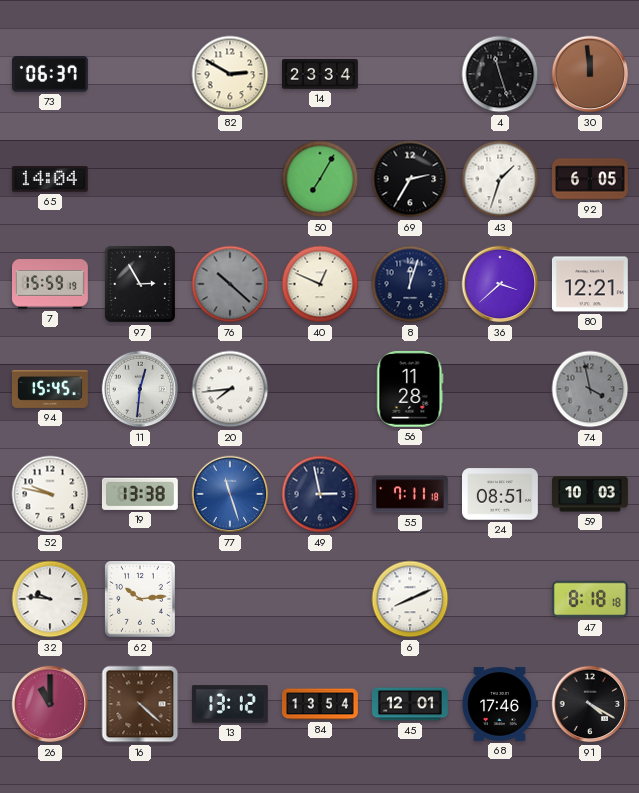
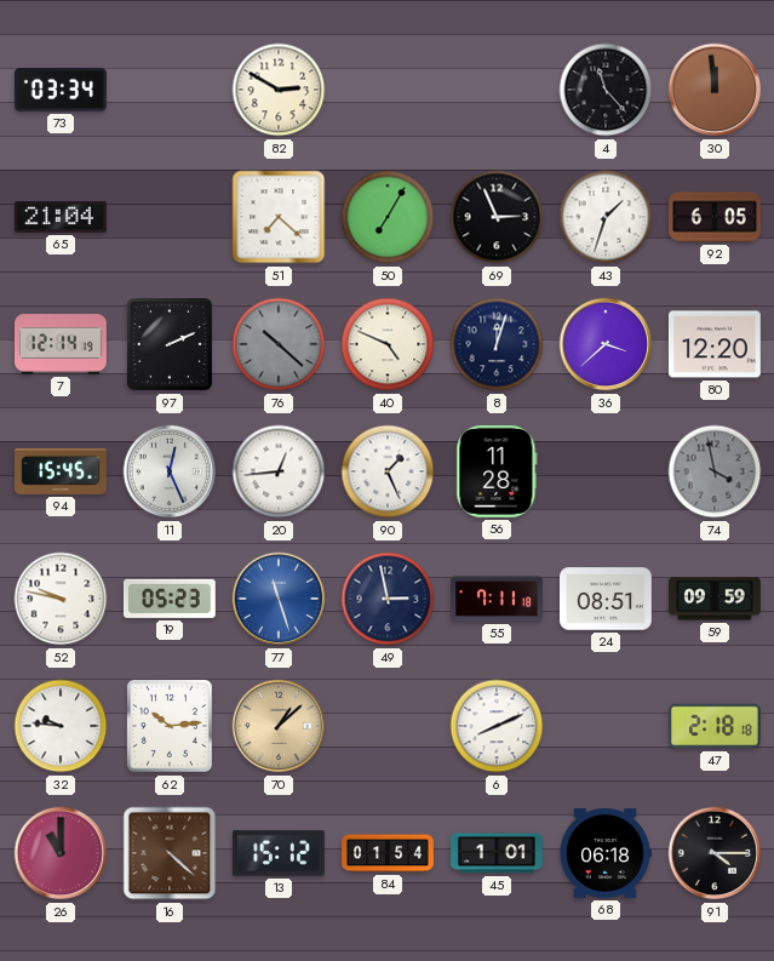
73: 06:37 -> 03:34 (61, 90)
14: 23:34 -> none (321, 74)
4: 11:27 -> 11:23 (606, 90)
65: 14:04 -> 21:04 (61, 217)
51: none -> 7:22 (279, 217)
69: 2:35 -> 2:56 (497, 217)
7: 15:59 -> 12:14 (62, 344)
97: 2:55 -> 2:11 (170, 345)
40: 12:49 -> 4:49 (388, 344)
80: 12:21 -> 12:20 (715, 344)
11: 12:31 -> 12:26 (170, 471)
20: 7:44 -> 12:44 (279, 471)
90: none -> 1:26 (388, 471)
19: 13:38 -> 05:23 (170, 599)
59: 10:03 -> 09:59 (716, 599)
70: none -> 1:08 (279, 726)
47: 8:18 -> 2:18 (716, 726)
13: 13:12 -> 15:12 (279, 853)
84: 13:54 -> 01:54 (389, 853)
45: 12:01 -> 1:01 (498, 853)
68: 17:46 -> 06:18 (606, 854)
91: 4:20 -> 4:15 (715, 853)
